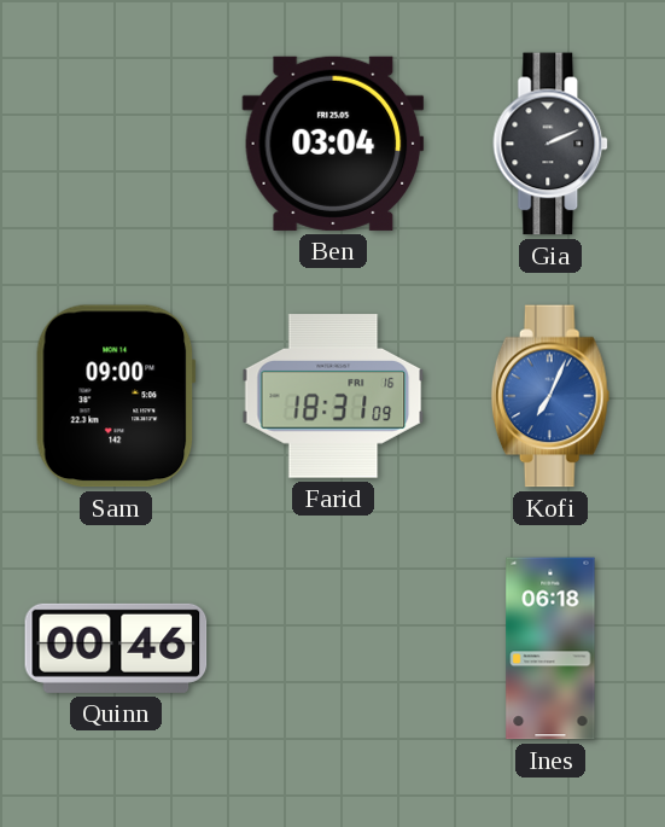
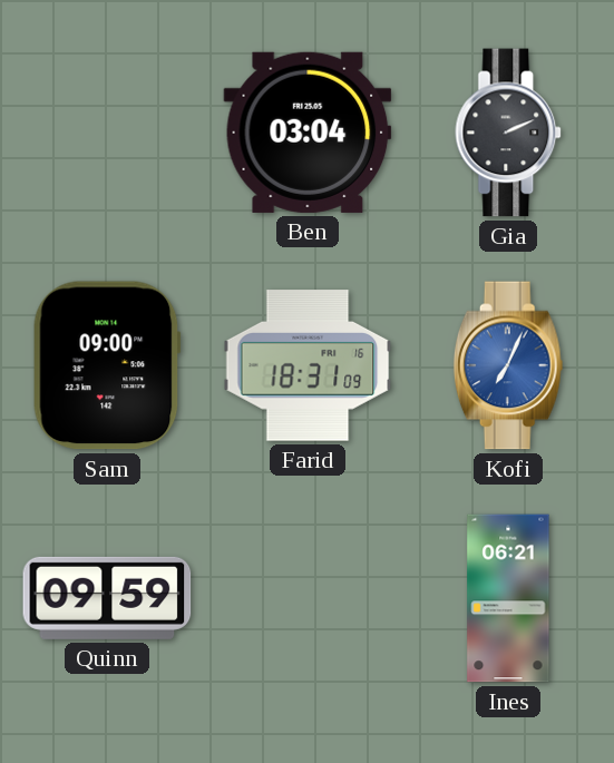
Quinn: 00:46 -> 09:59 (107, 598)
Ines: 06:18 -> 06:21 (508, 598)
